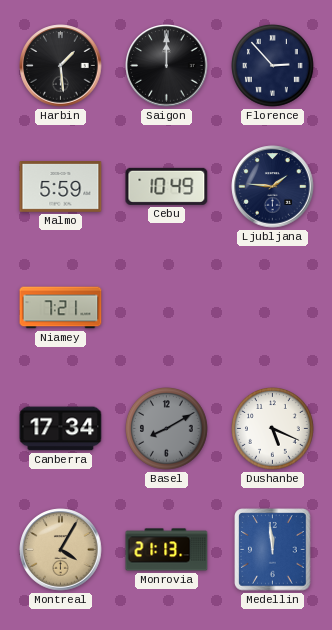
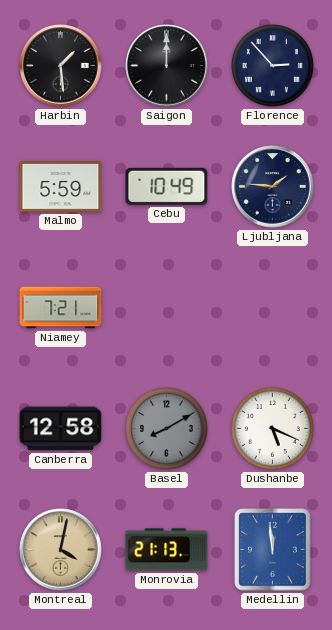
Canberra: 17:34 -> 12:58 (61, 429)
Montreal: 4:05 -> 4:02 (61, 550)
